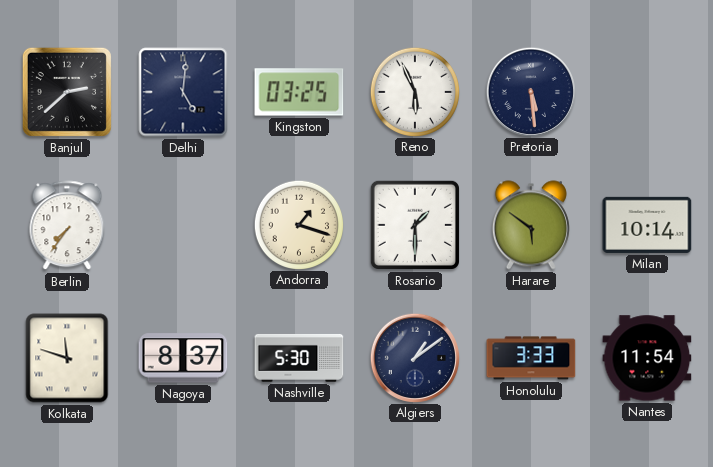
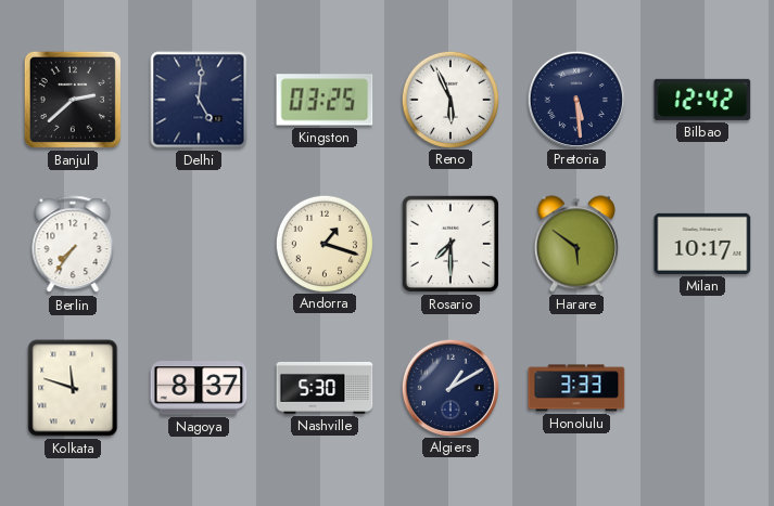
Bilbao: none -> 12:42 (702, 100)
Rosario: 1:30 -> 7:30 (451, 244)
Milan: 10:14 -> 10:17 (702, 244)
Algiers: 1:09 -> 1:10 (449, 387)
Nantes: 11:54 -> none (647, 358)
